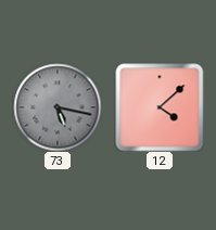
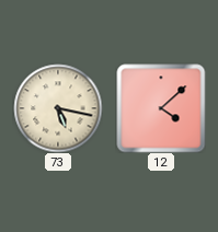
73 dial: grey -> cream (58, 108)
